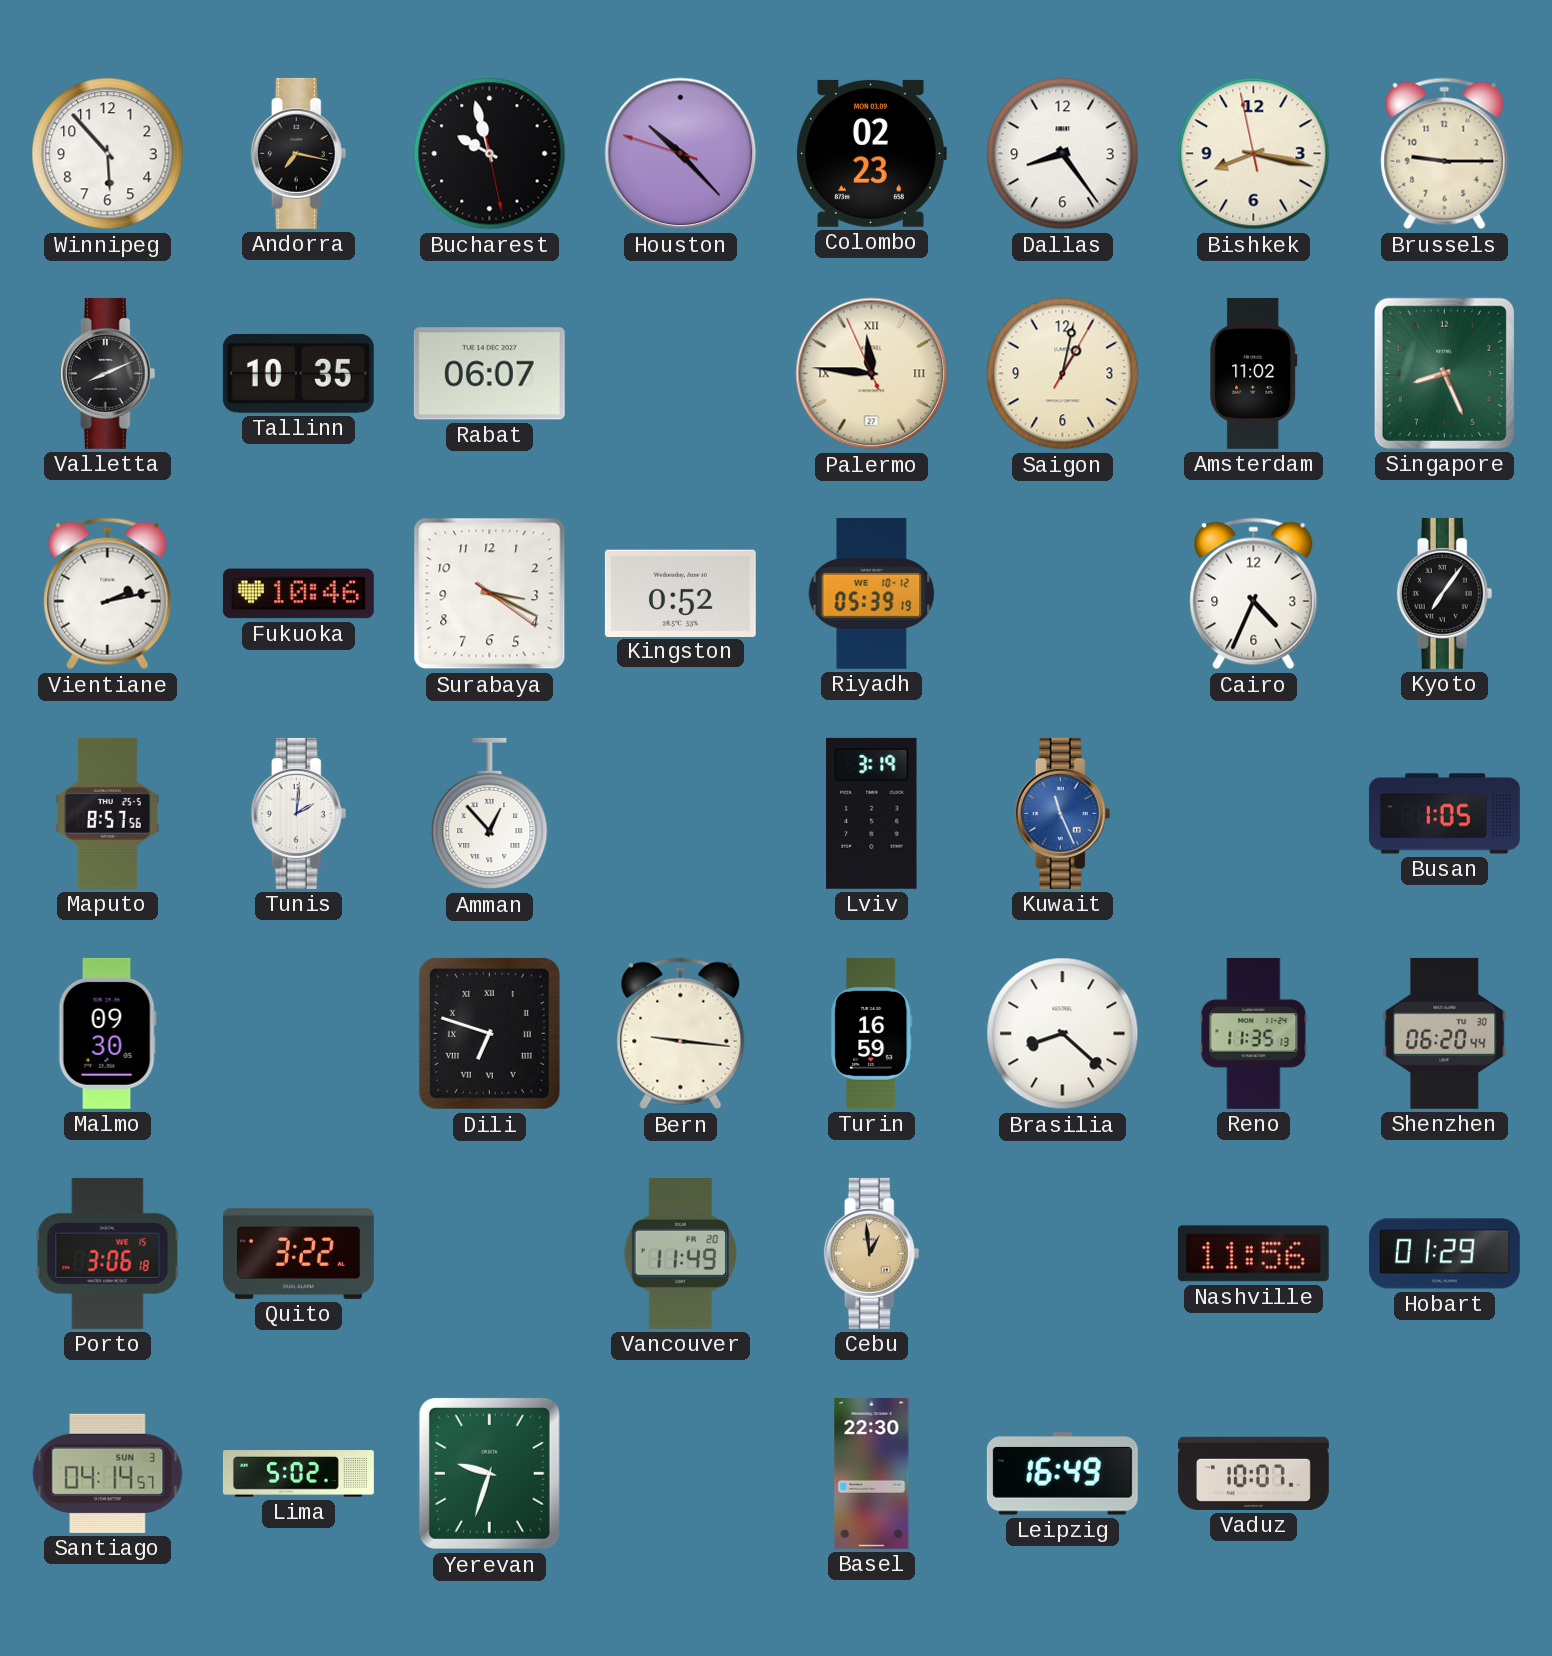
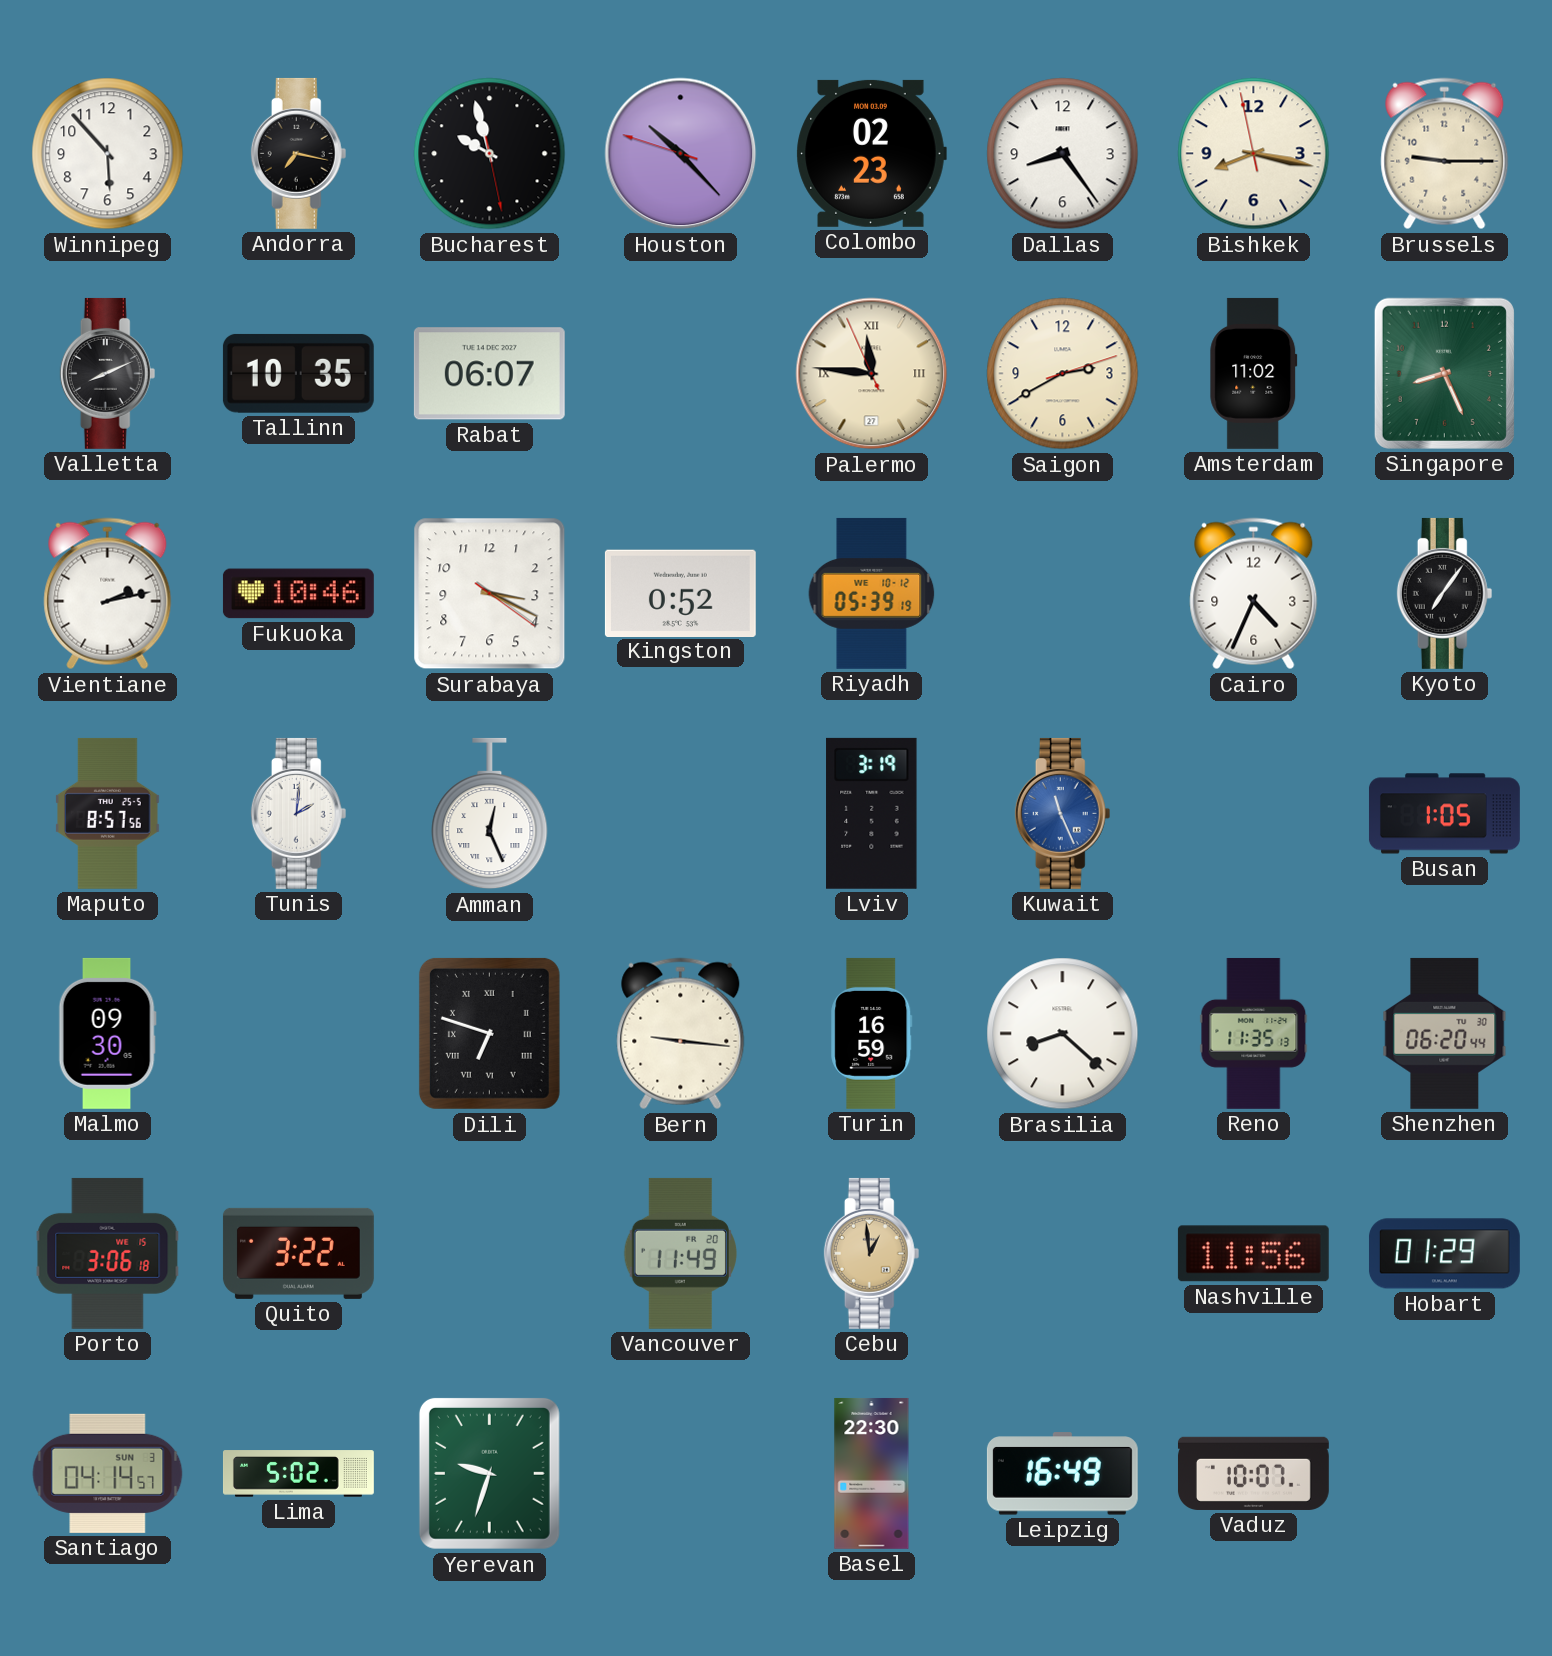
Saigon: 1:02 -> 2:40 (1063, 374)
Amman: 12:53 -> 12:26 (490, 814)
